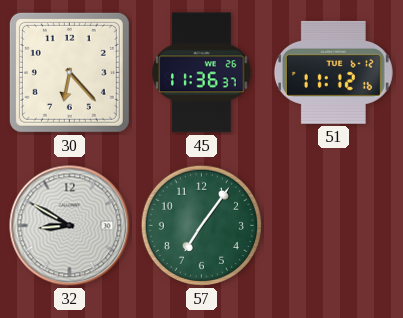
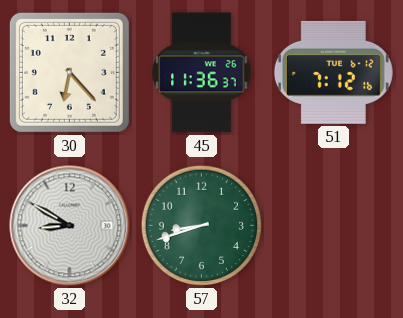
51: 11:12 -> 7:12 (333, 72)
57: 7:06 -> 8:42 (201, 225)
